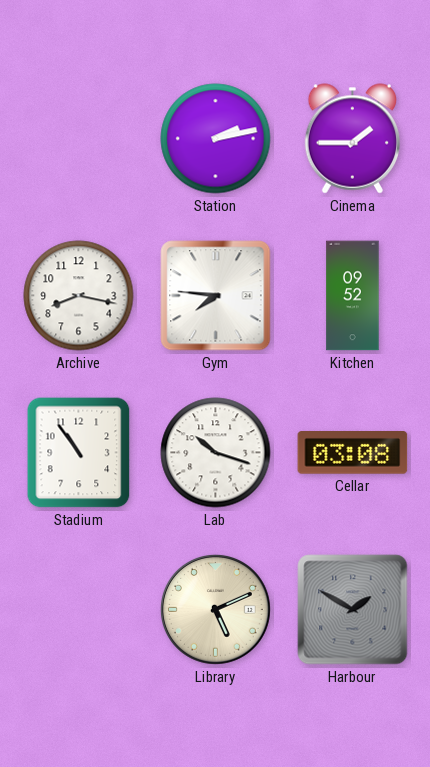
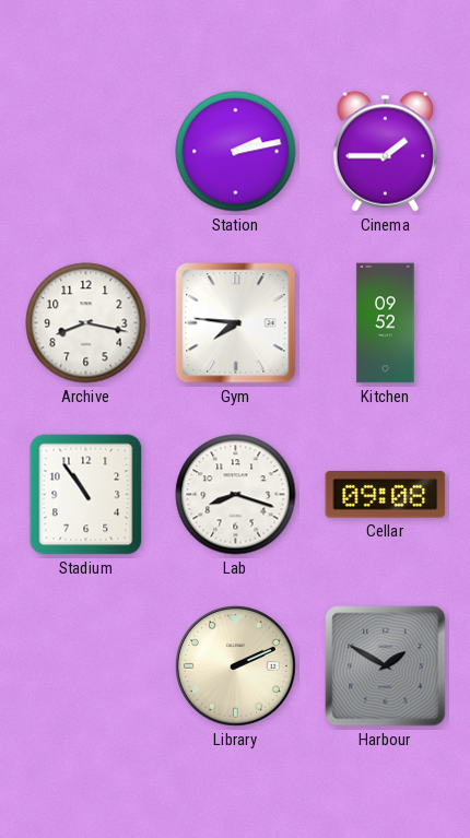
Lab: 10:18 -> 8:18 (236, 495)
Cellar: 03:08 -> 09:08 (386, 495)
Library: 5:11 -> 2:11 (235, 665)
